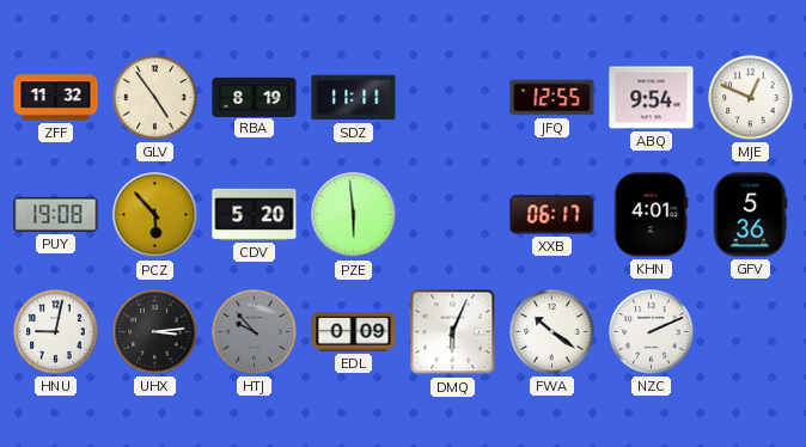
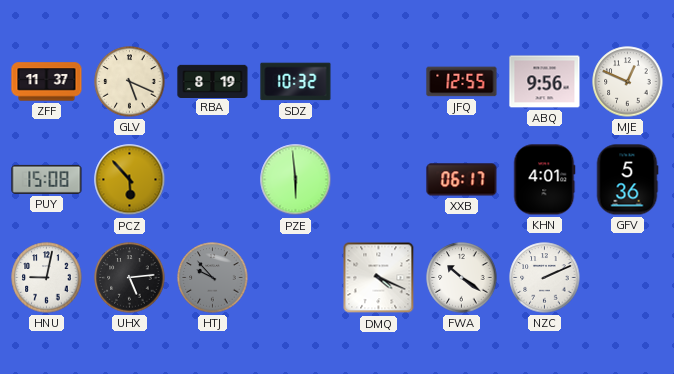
ZFF: 11:32 -> 11:37 (47, 82)
GLV: 4:54 -> 5:19 (130, 82)
SDZ: 11:11 -> 10:32 (296, 82)
ABQ: 9:54 -> 9:56 (545, 82)
PUY: 19:08 -> 15:08 (47, 179)
CDV: 5:20 -> none (255, 214)
UHX: 3:14 -> 5:14 (130, 278)
EDL: 0:09 -> none (354, 332)
DMQ: 6:04 -> 4:19 (379, 278)
